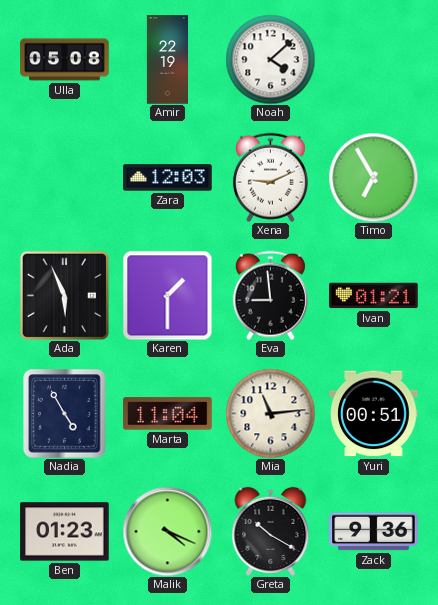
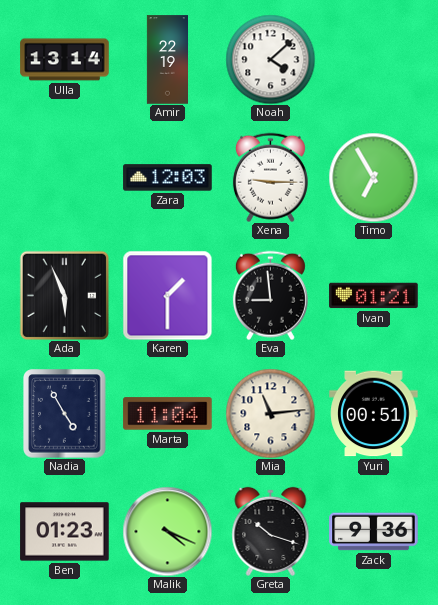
Ulla: 05:08 -> 13:14 (65, 60)
Xena: 9:11 -> 9:15 (270, 177)
Greta: 10:20 -> 10:18 (271, 531)
